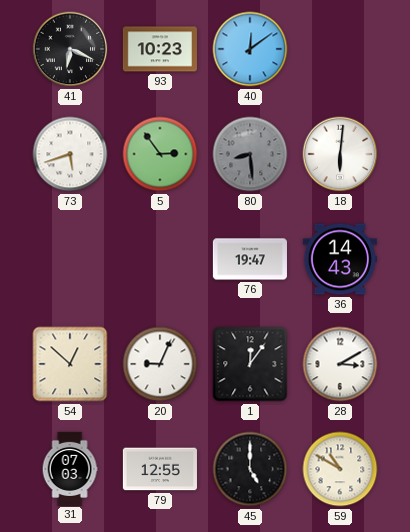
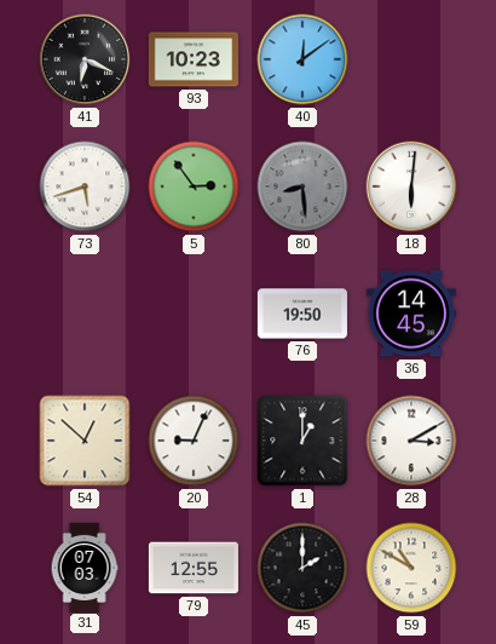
76: 19:47 -> 19:50 (302, 314)
36: 14:43 -> 14:45 (411, 314)
1: 12:06 -> 1:00 (302, 441)
45: 5:00 -> 2:00 (302, 568)
